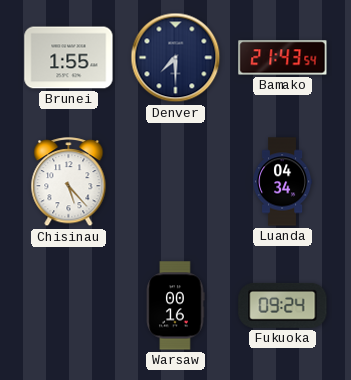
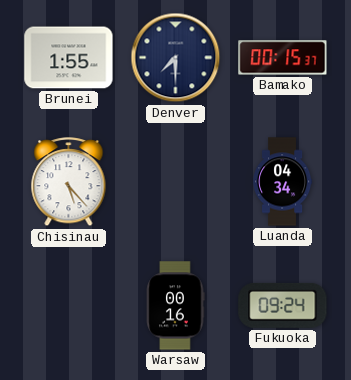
Bamako: 21:43 -> 00:15 (283, 58)
